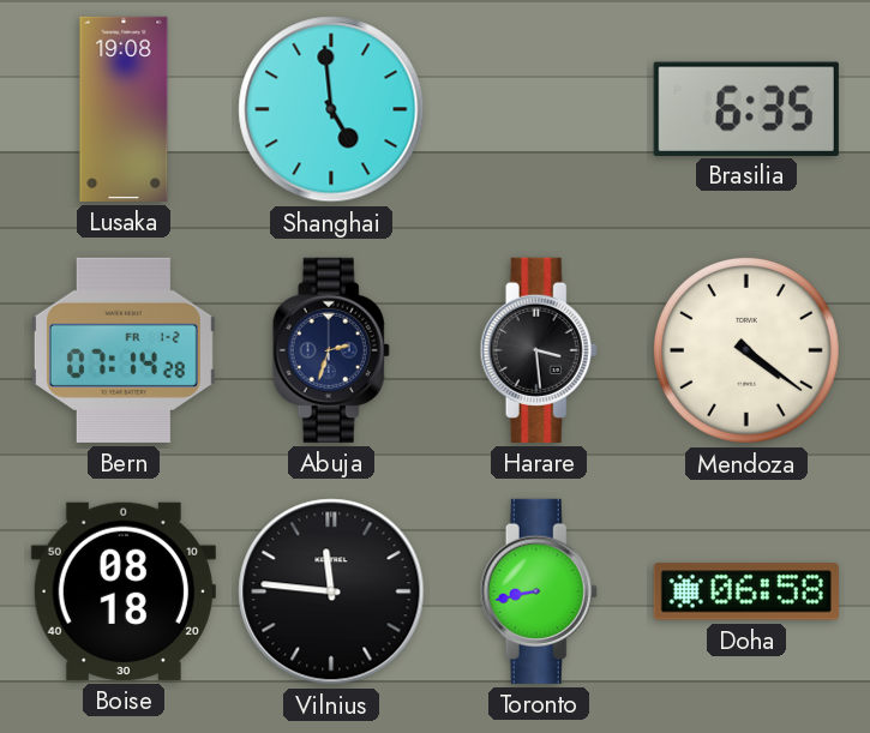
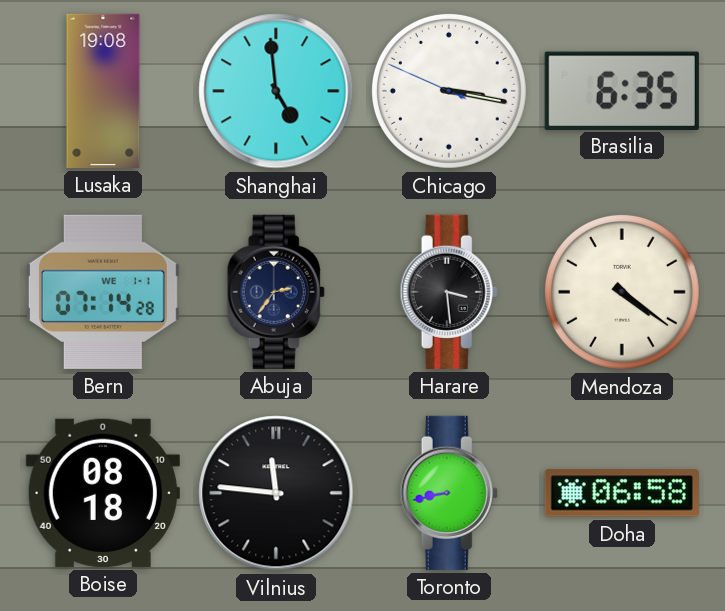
Chicago: none -> 3:16 (449, 91)
Bern date: FR 1-2 -> WE 1-1 (103, 292)
Abuja: 2:33 -> 2:36 (276, 292)
